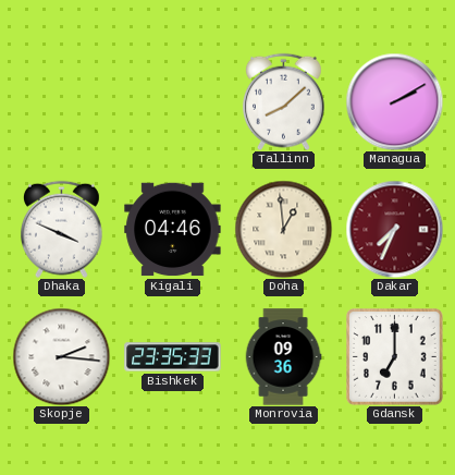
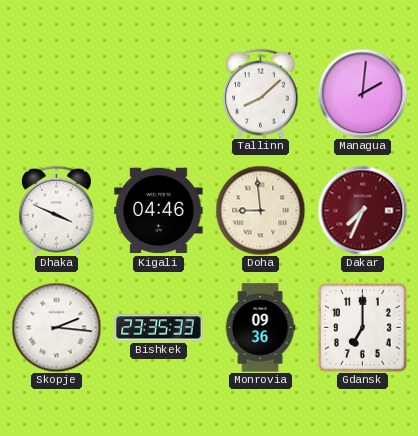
Managua: 2:10 -> 2:01 (362, 93)
Doha: 12:59 -> 8:59 (260, 210)
